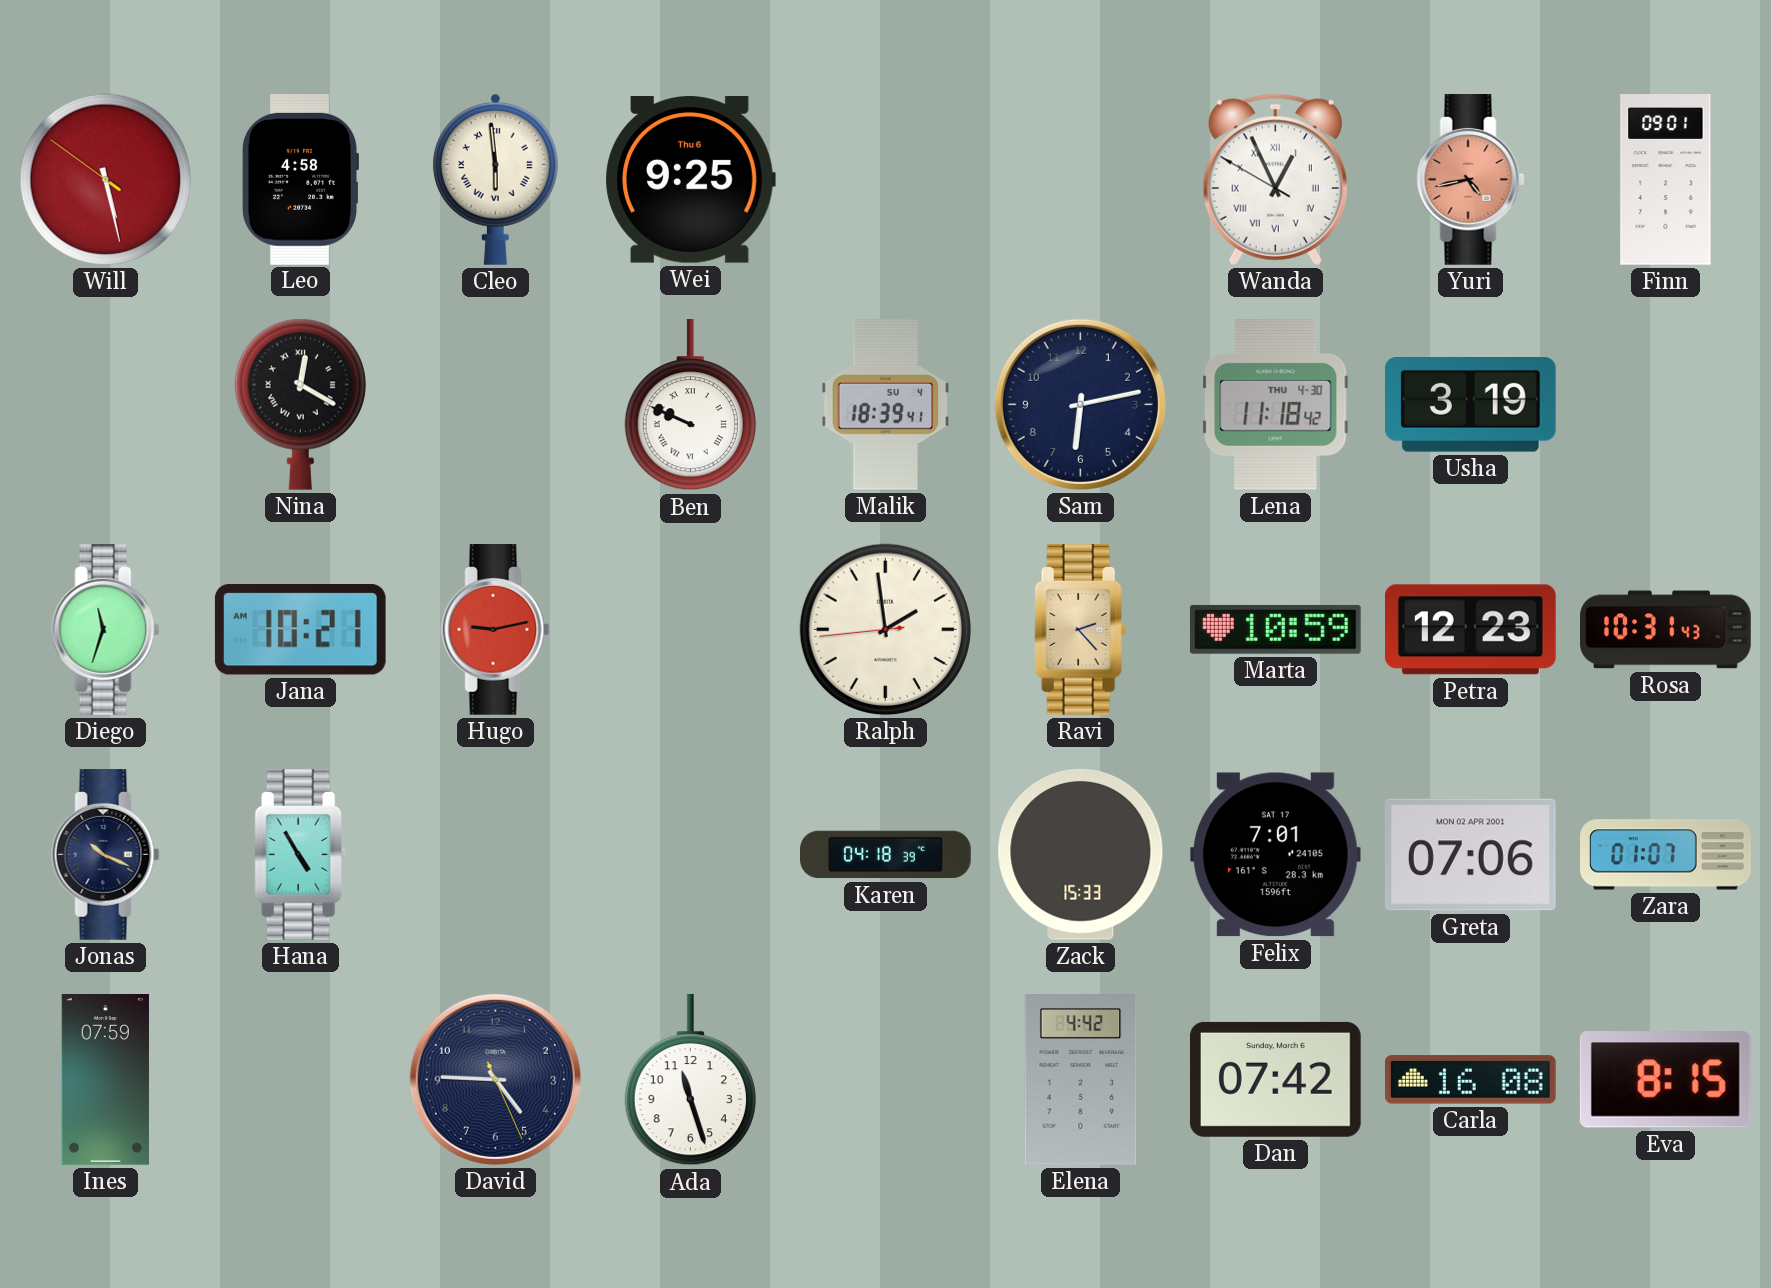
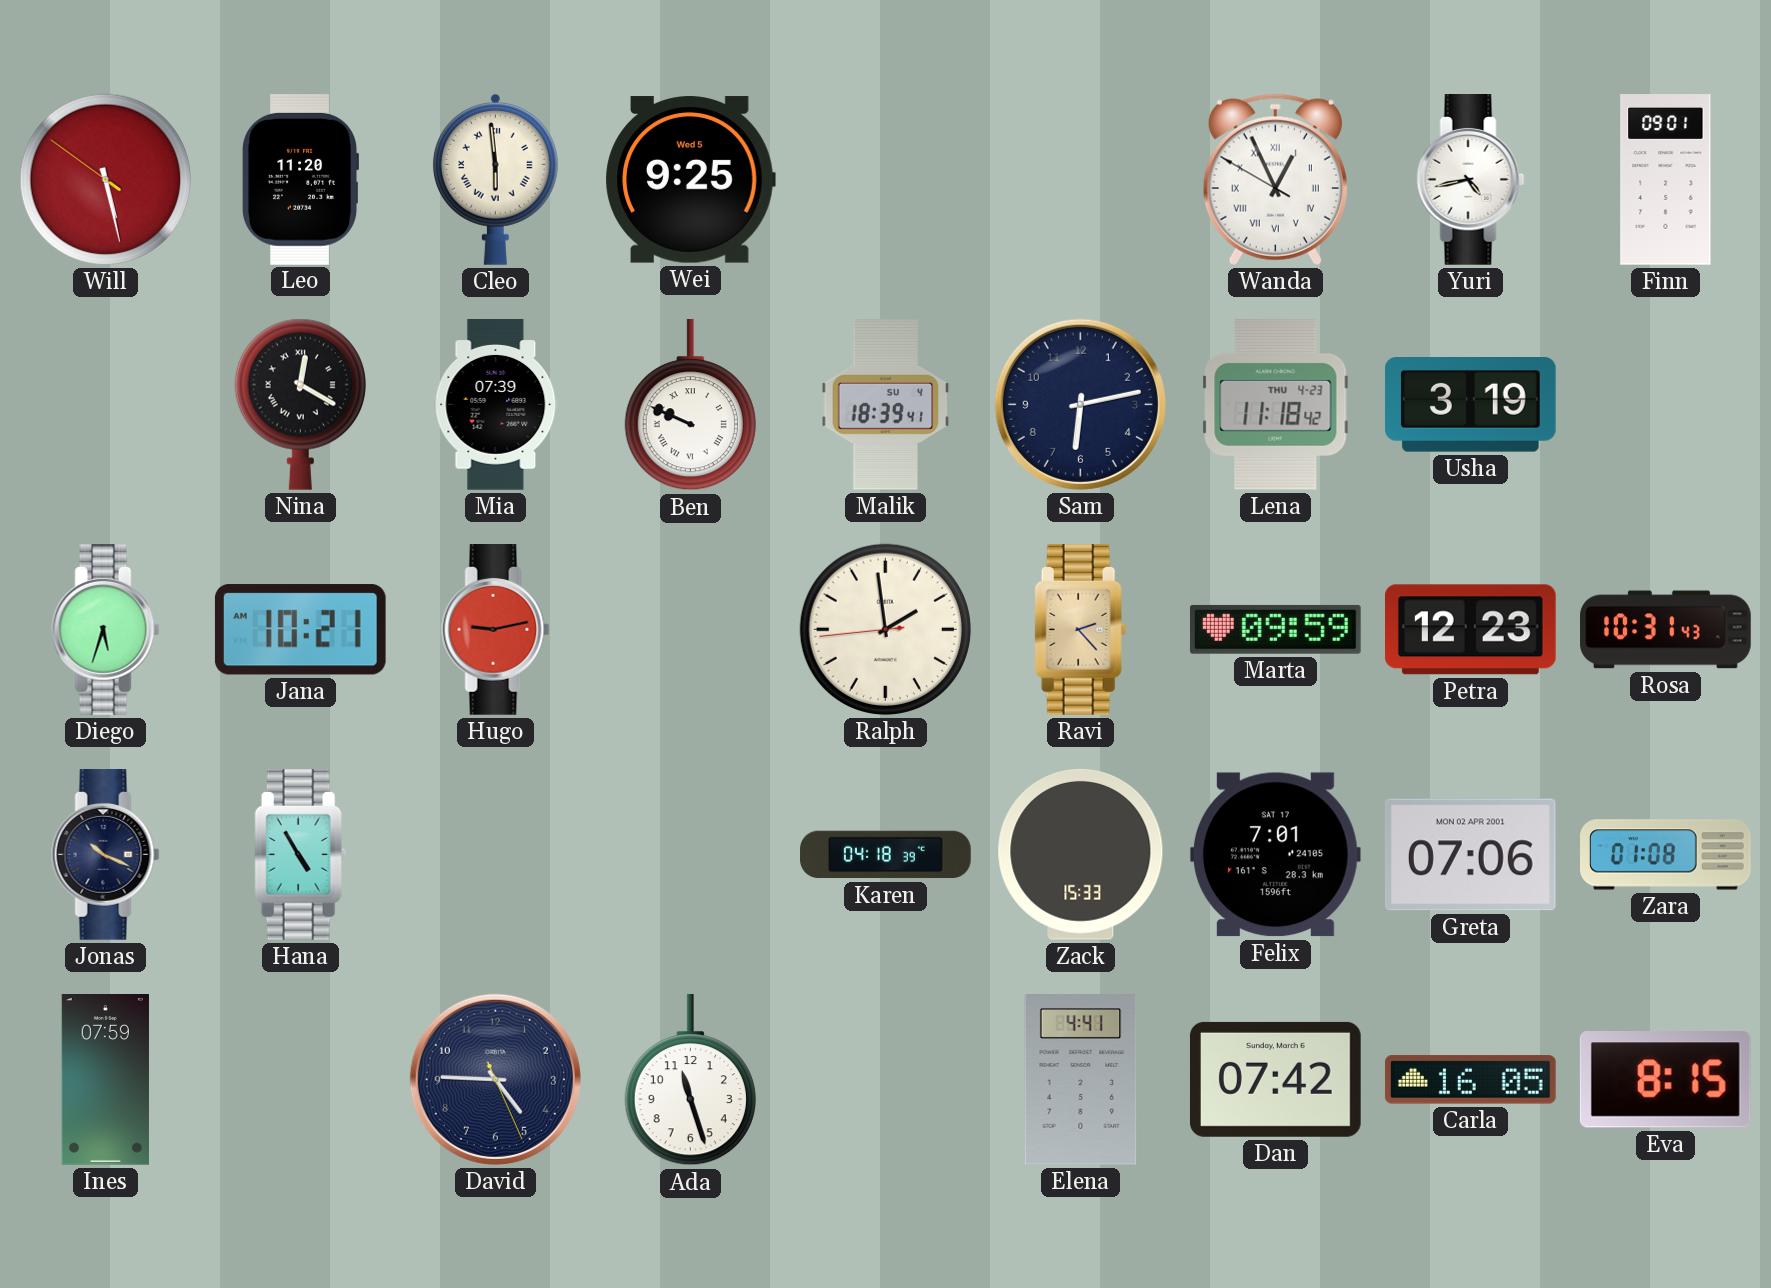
Leo: 4:58 -> 11:20 (300, 180)
Wei date: Thu 6 -> Wed 5 (690, 180)
Yuri dial: salmon -> white (1471, 180)
Mia: none -> 07:39 (496, 405)
Lena date: THU 4-30 -> THU 4-23 (1276, 405)
Diego: 11:33 -> 5:33 (106, 630)
Marta: 10:59 -> 09:59 (1275, 629)
Zara: 01:07 -> 01:08 (1666, 855)
Elena: 4:42 -> 4:41 (1081, 1080)
Carla: 16:08 -> 16:05 (1470, 1080)
